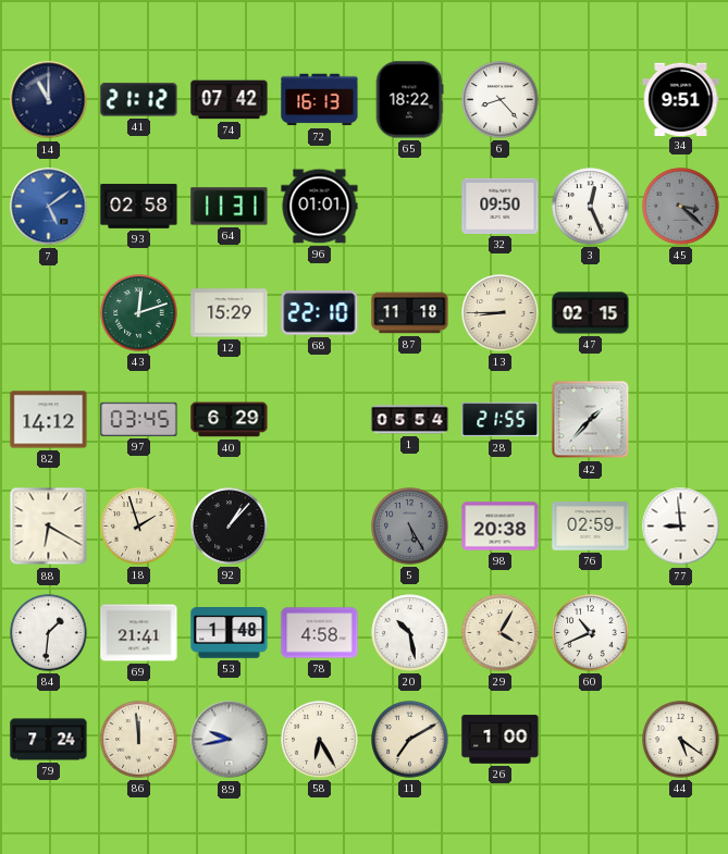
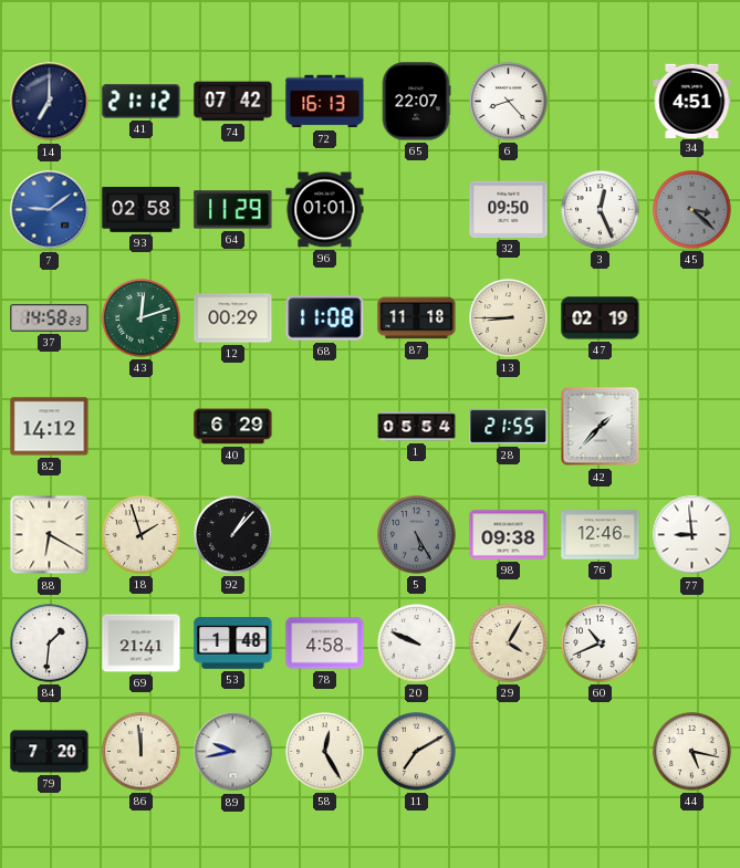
14: 11:00 -> 7:00 (50, 102)
65: 18:22 -> 22:07 (416, 102)
34: 9:51 -> 4:51 (692, 101)
7: 5:09 -> 9:09 (50, 210)
64: 11:31 -> 11:29 (233, 210)
37: none -> 14:58 (50, 317)
12: 15:29 -> 00:29 (233, 318)
68: 22:10 -> 11:08 (325, 318)
47: 02:15 -> 02:19 (601, 318)
97: 03:45 -> none (139, 419)
98: 20:38 -> 09:38 (509, 535)
76: 02:59 -> 12:46 (601, 535)
20: 10:28 -> 9:49 (417, 644)
79: 7:24 -> 7:20 (50, 752)
58: 6:25 -> 12:25 (325, 752)
26: 1:00 -> none (501, 740)
44: 5:21 -> 5:17 (692, 752)
